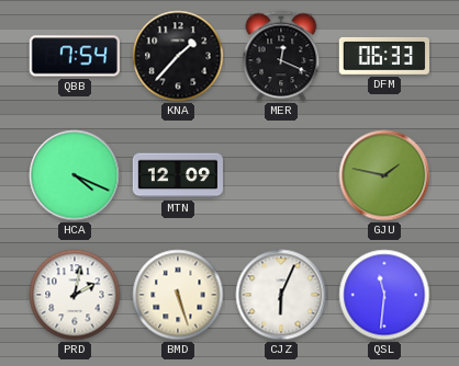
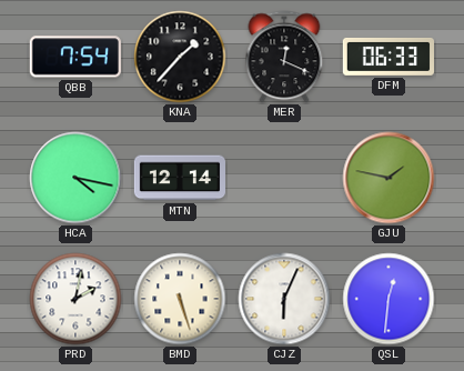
HCA: 4:19 -> 4:17 (75, 178)
MTN: 12:09 -> 12:14 (180, 178)
QSL: 11:31 -> 12:31 (389, 299)
